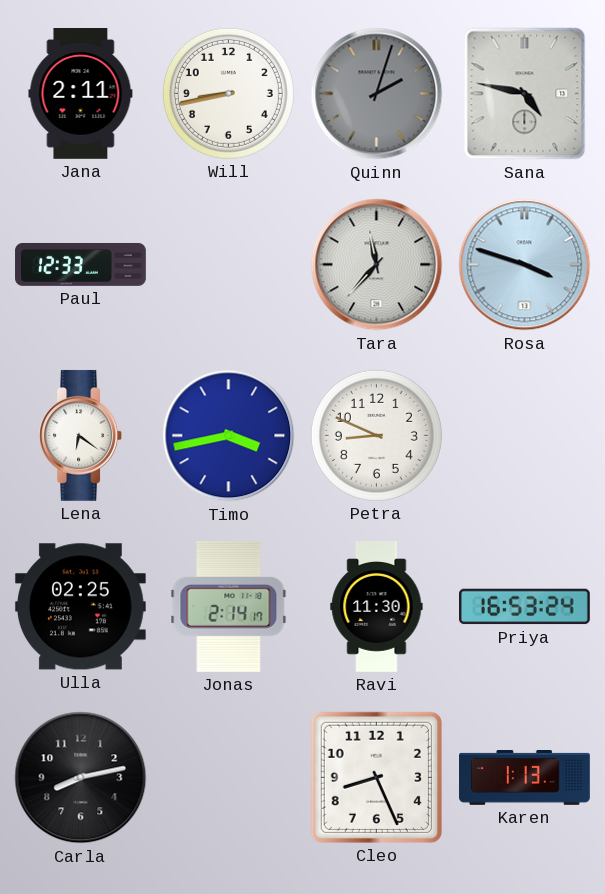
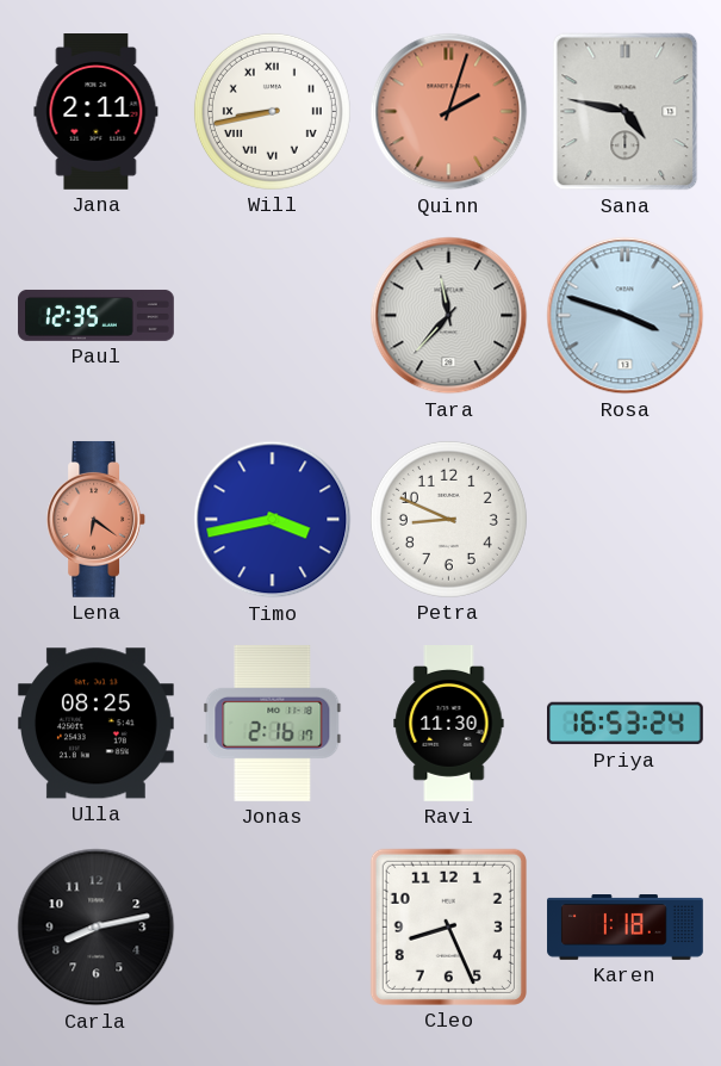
Will numerals: Arabic -> Roman (272, 111)
Quinn dial: grey -> salmon (449, 112)
Paul: 12:33 -> 12:35 (97, 315)
Lena dial: white -> salmon (95, 519)
Ulla: 02:25 -> 08:25 (95, 724)
Jonas: 2:14 -> 2:16 (273, 723)
Karen: 1:13 -> 1:18 (626, 928)
